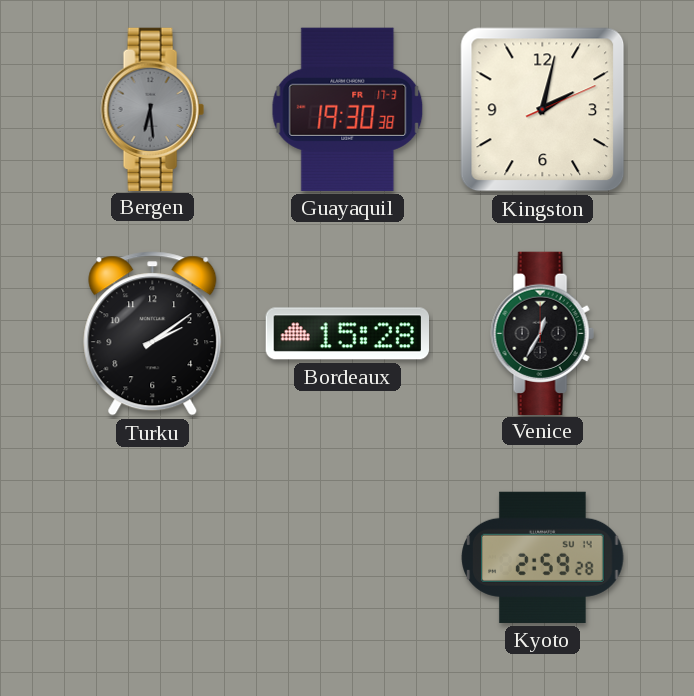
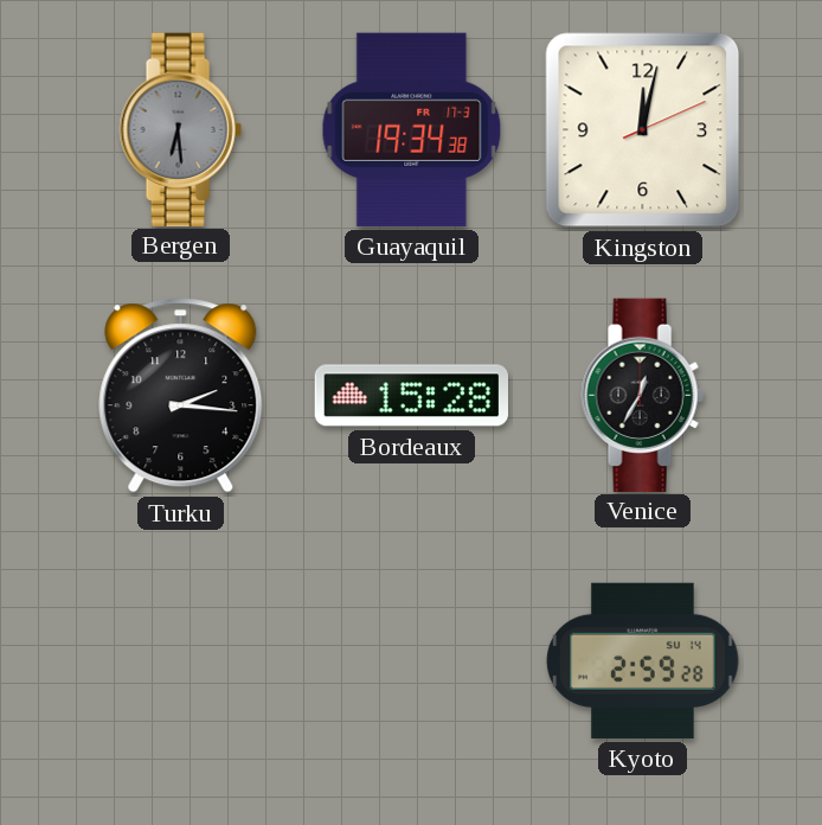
Guayaquil: 19:30 -> 19:34 (412, 129)
Kingston: 2:02 -> 12:02 (643, 130)
Turku: 2:09 -> 2:16 (181, 396)
